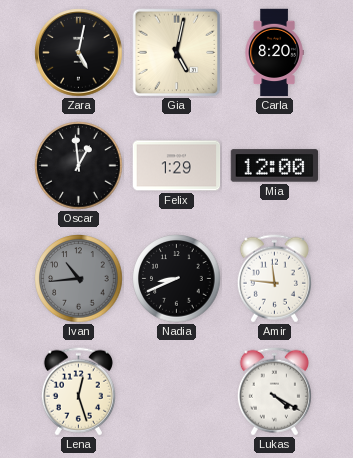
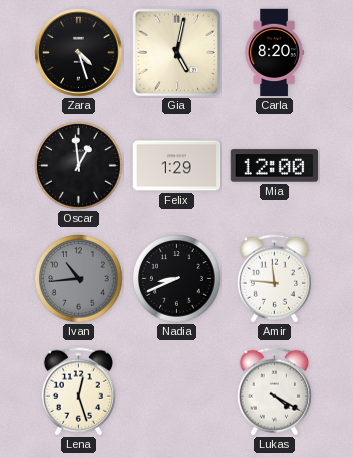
Zara: 5:02 -> 4:27 (79, 53)
